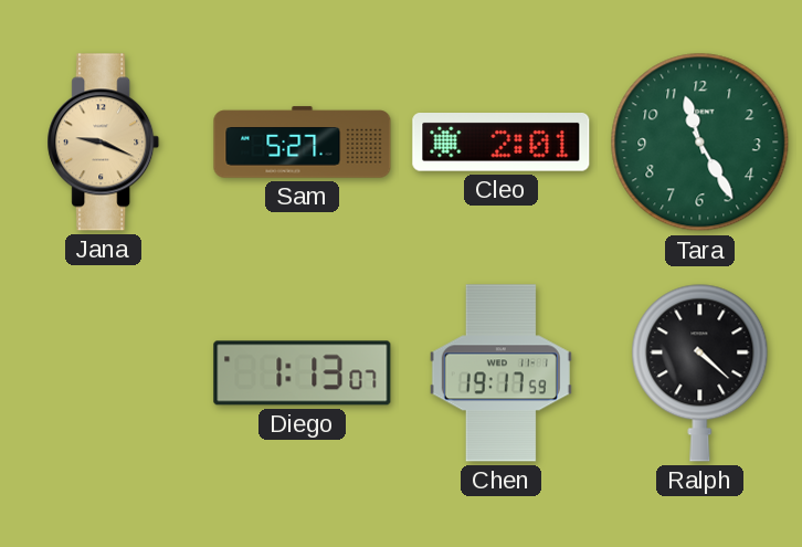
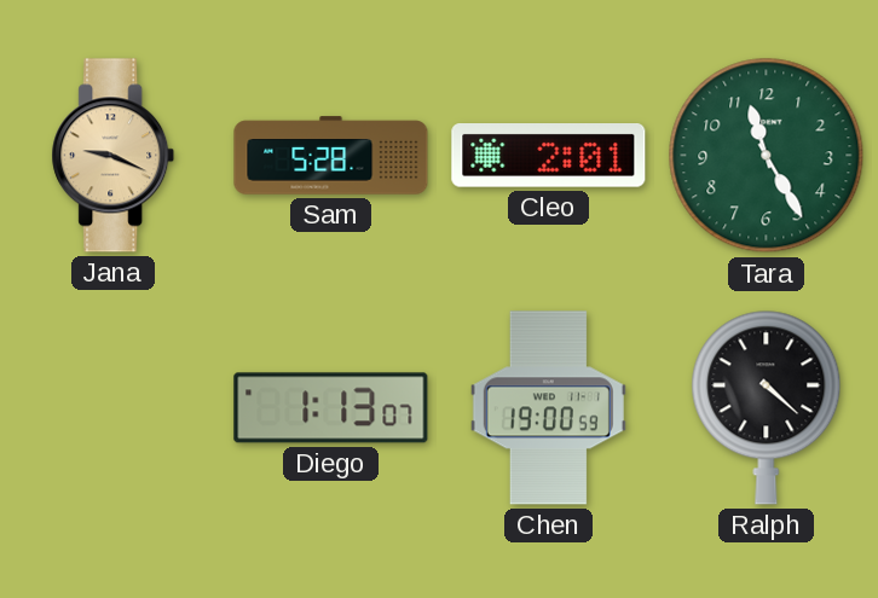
Sam: 5:27 -> 5:28 (331, 156)
Chen: 19:17 -> 19:00 (548, 408)
